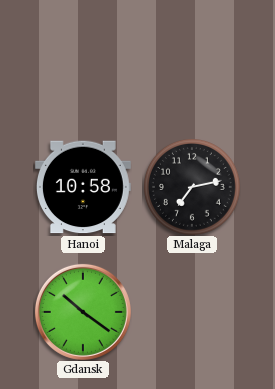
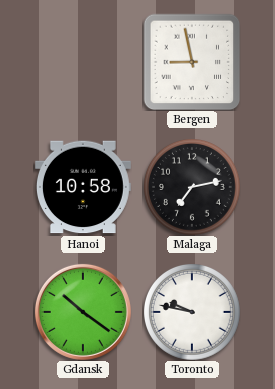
Bergen: none -> 8:58 (192, 62)
Toronto: none -> 9:47 (192, 312)
